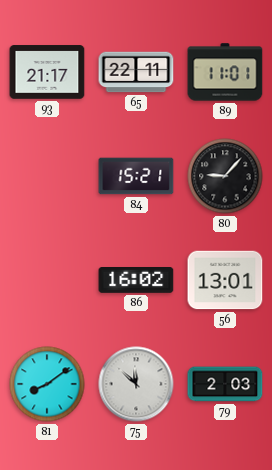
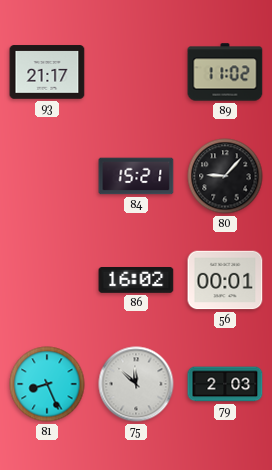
65: 22:11 -> none (136, 72)
89: 11:01 -> 11:02 (225, 72)
56: 13:01 -> 00:01 (225, 280)
81: 8:09 -> 8:26 (47, 384)
